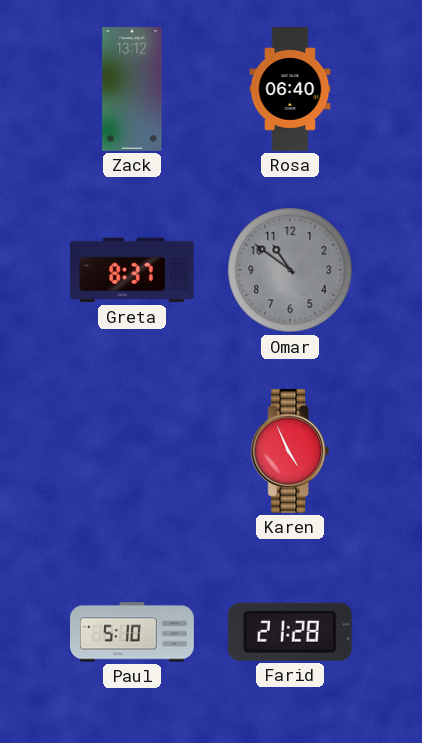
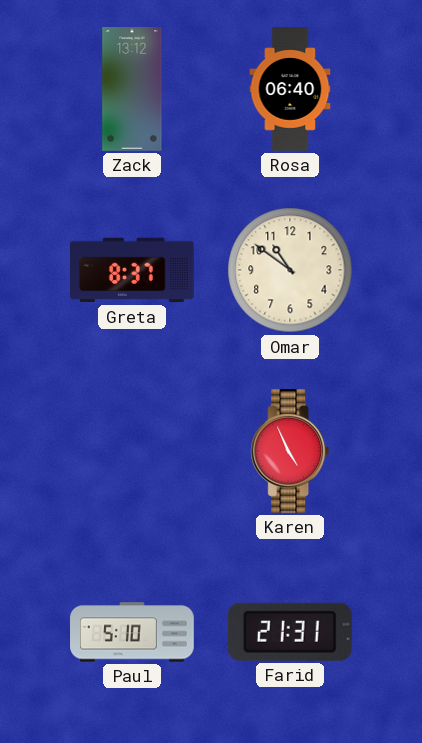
Omar dial: grey -> cream (290, 270)
Farid: 21:28 -> 21:31 (290, 632)
